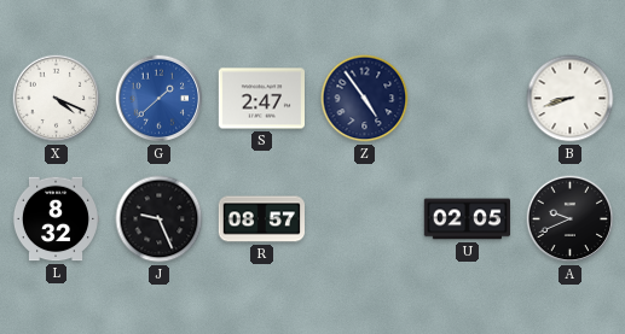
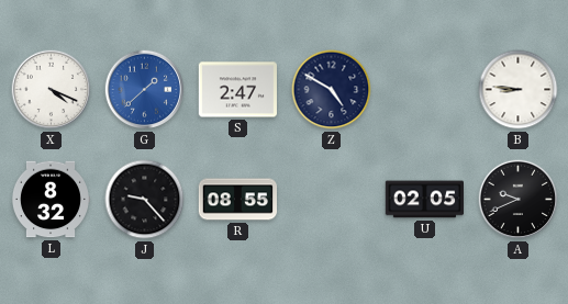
Z: 4:54 -> 4:50 (332, 90)
B: 8:42 -> 8:46 (519, 90)
J: 9:26 -> 9:23 (145, 200)
R: 08:57 -> 08:55 (237, 200)
